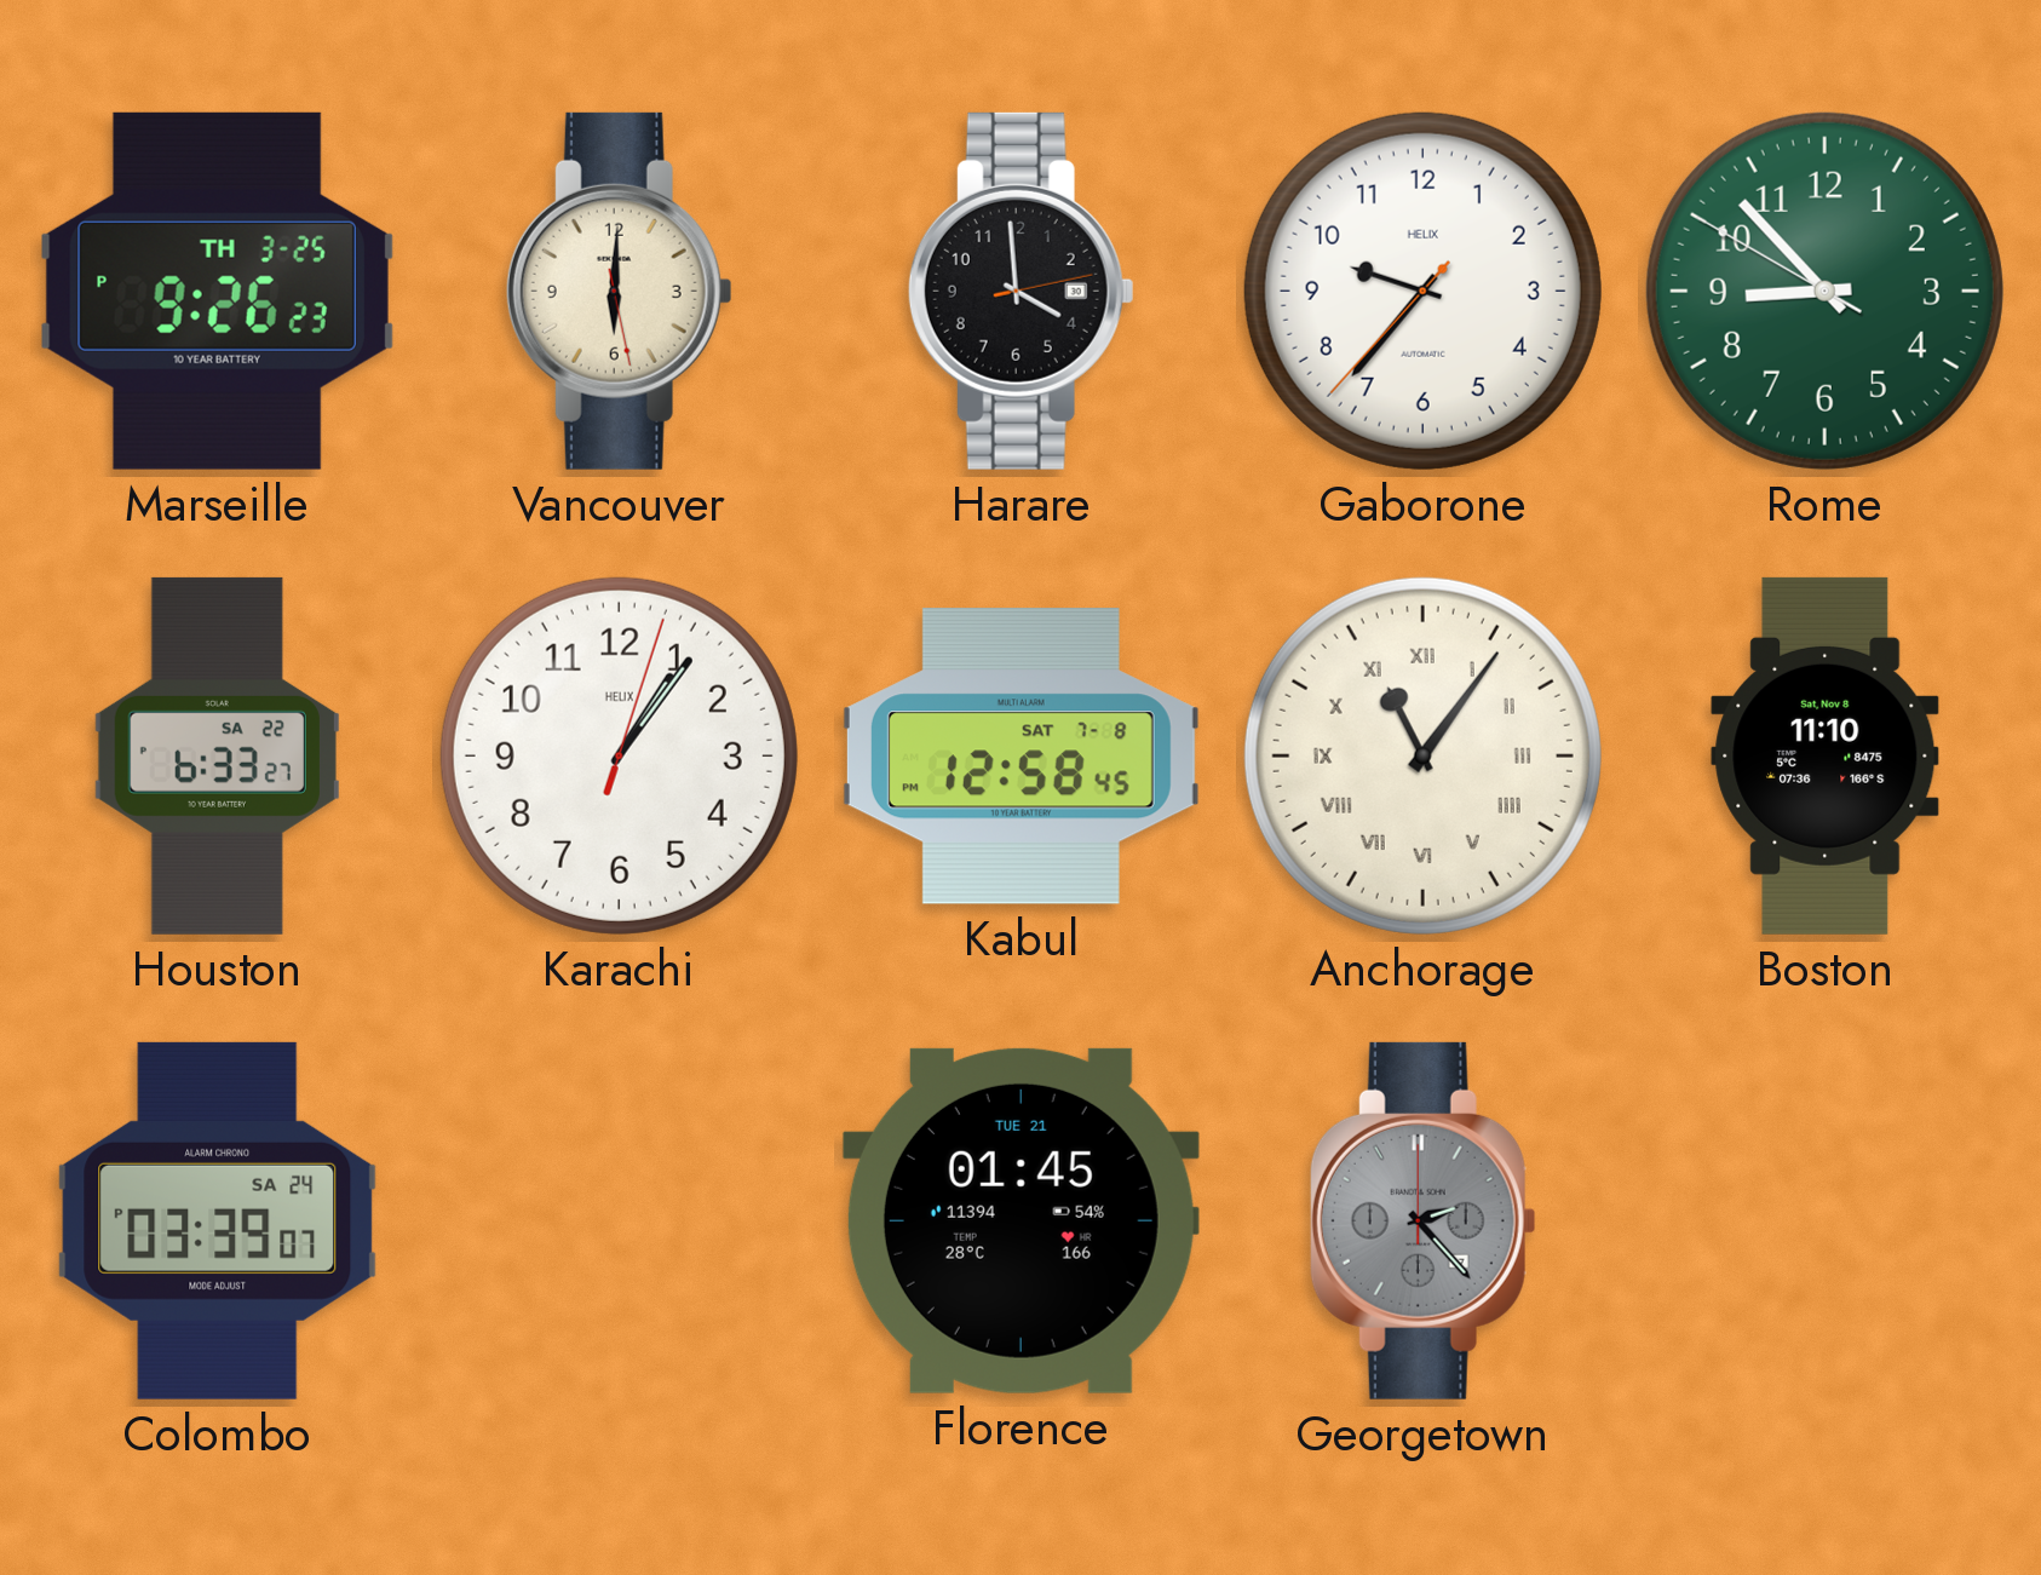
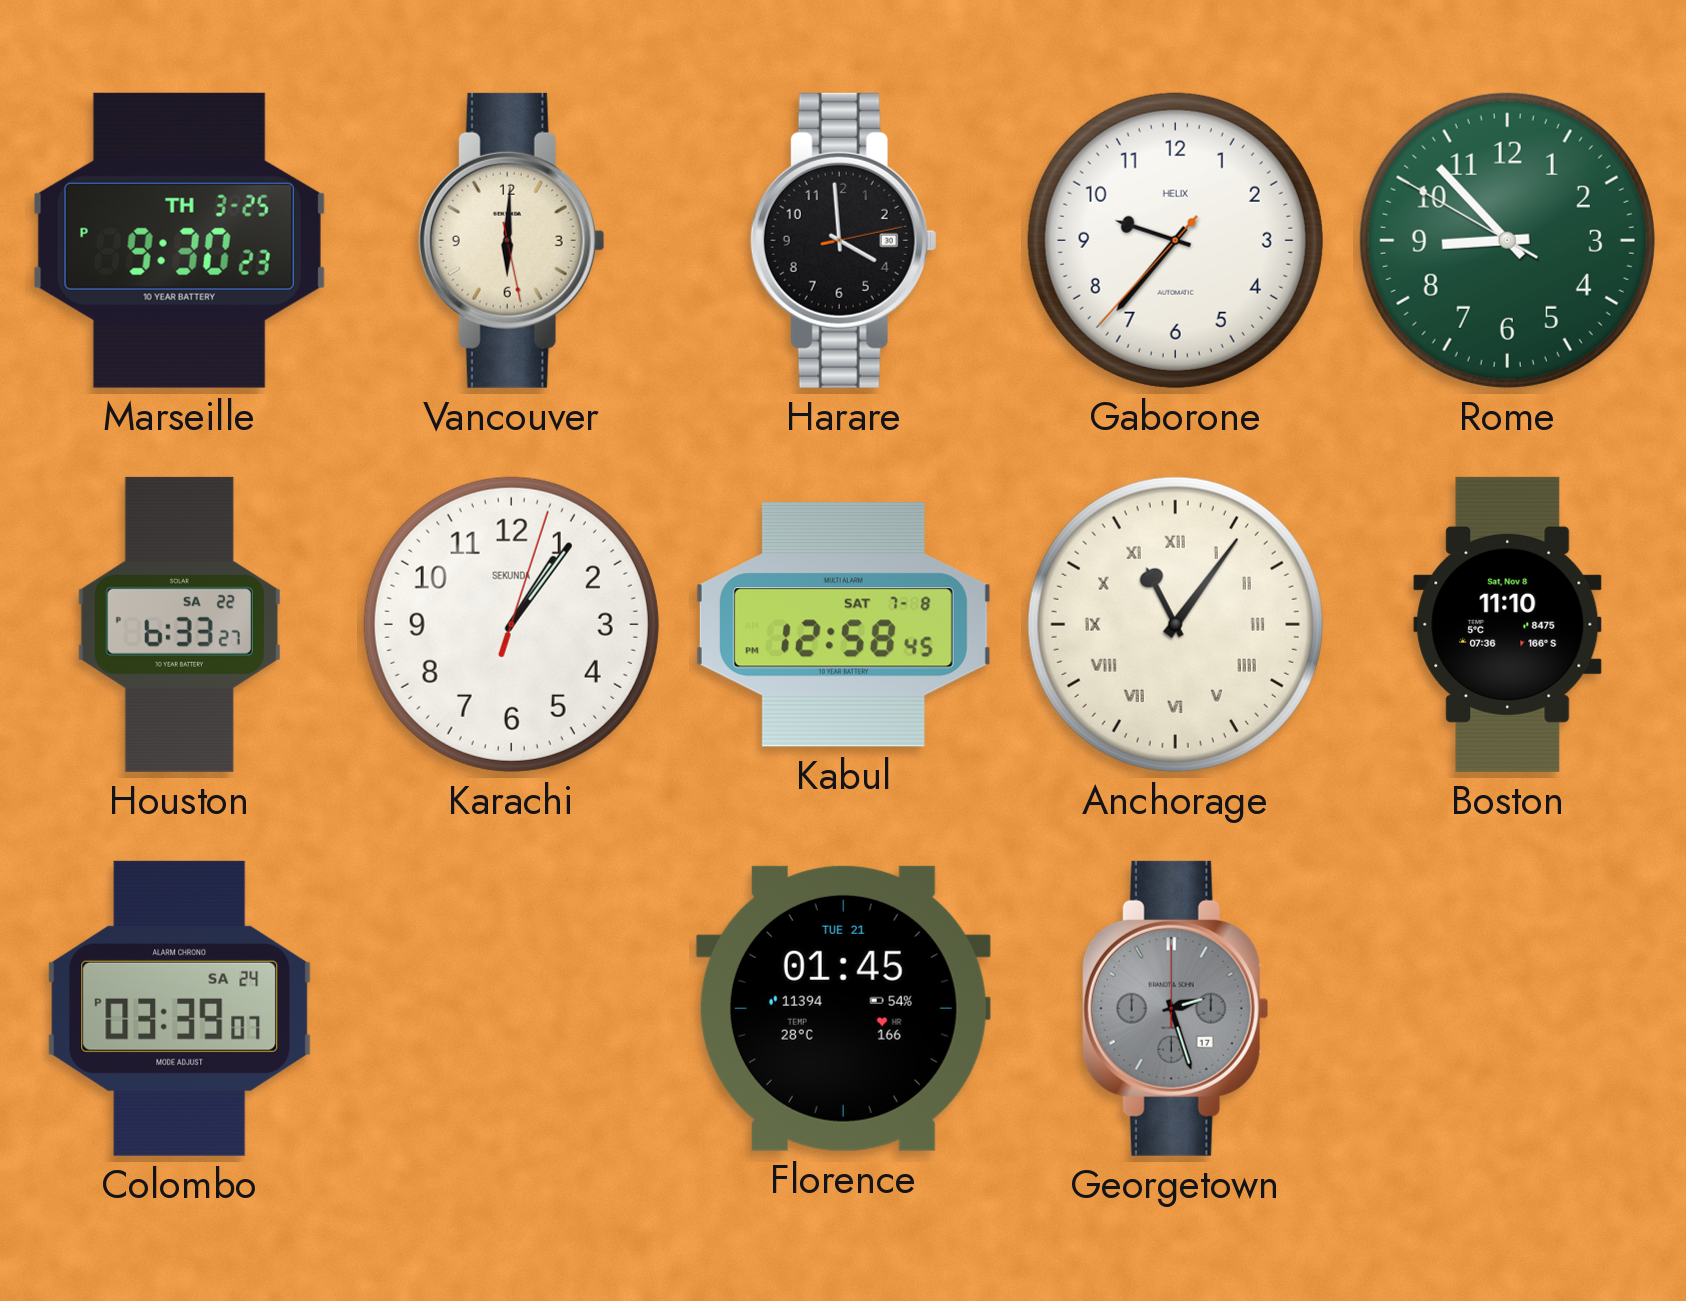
Marseille: 9:26 -> 9:30 (179, 240)
Karachi brand: HELIX -> SEKUNDA (511, 624)
Georgetown: 2:23 -> 2:27 (1175, 1008)
